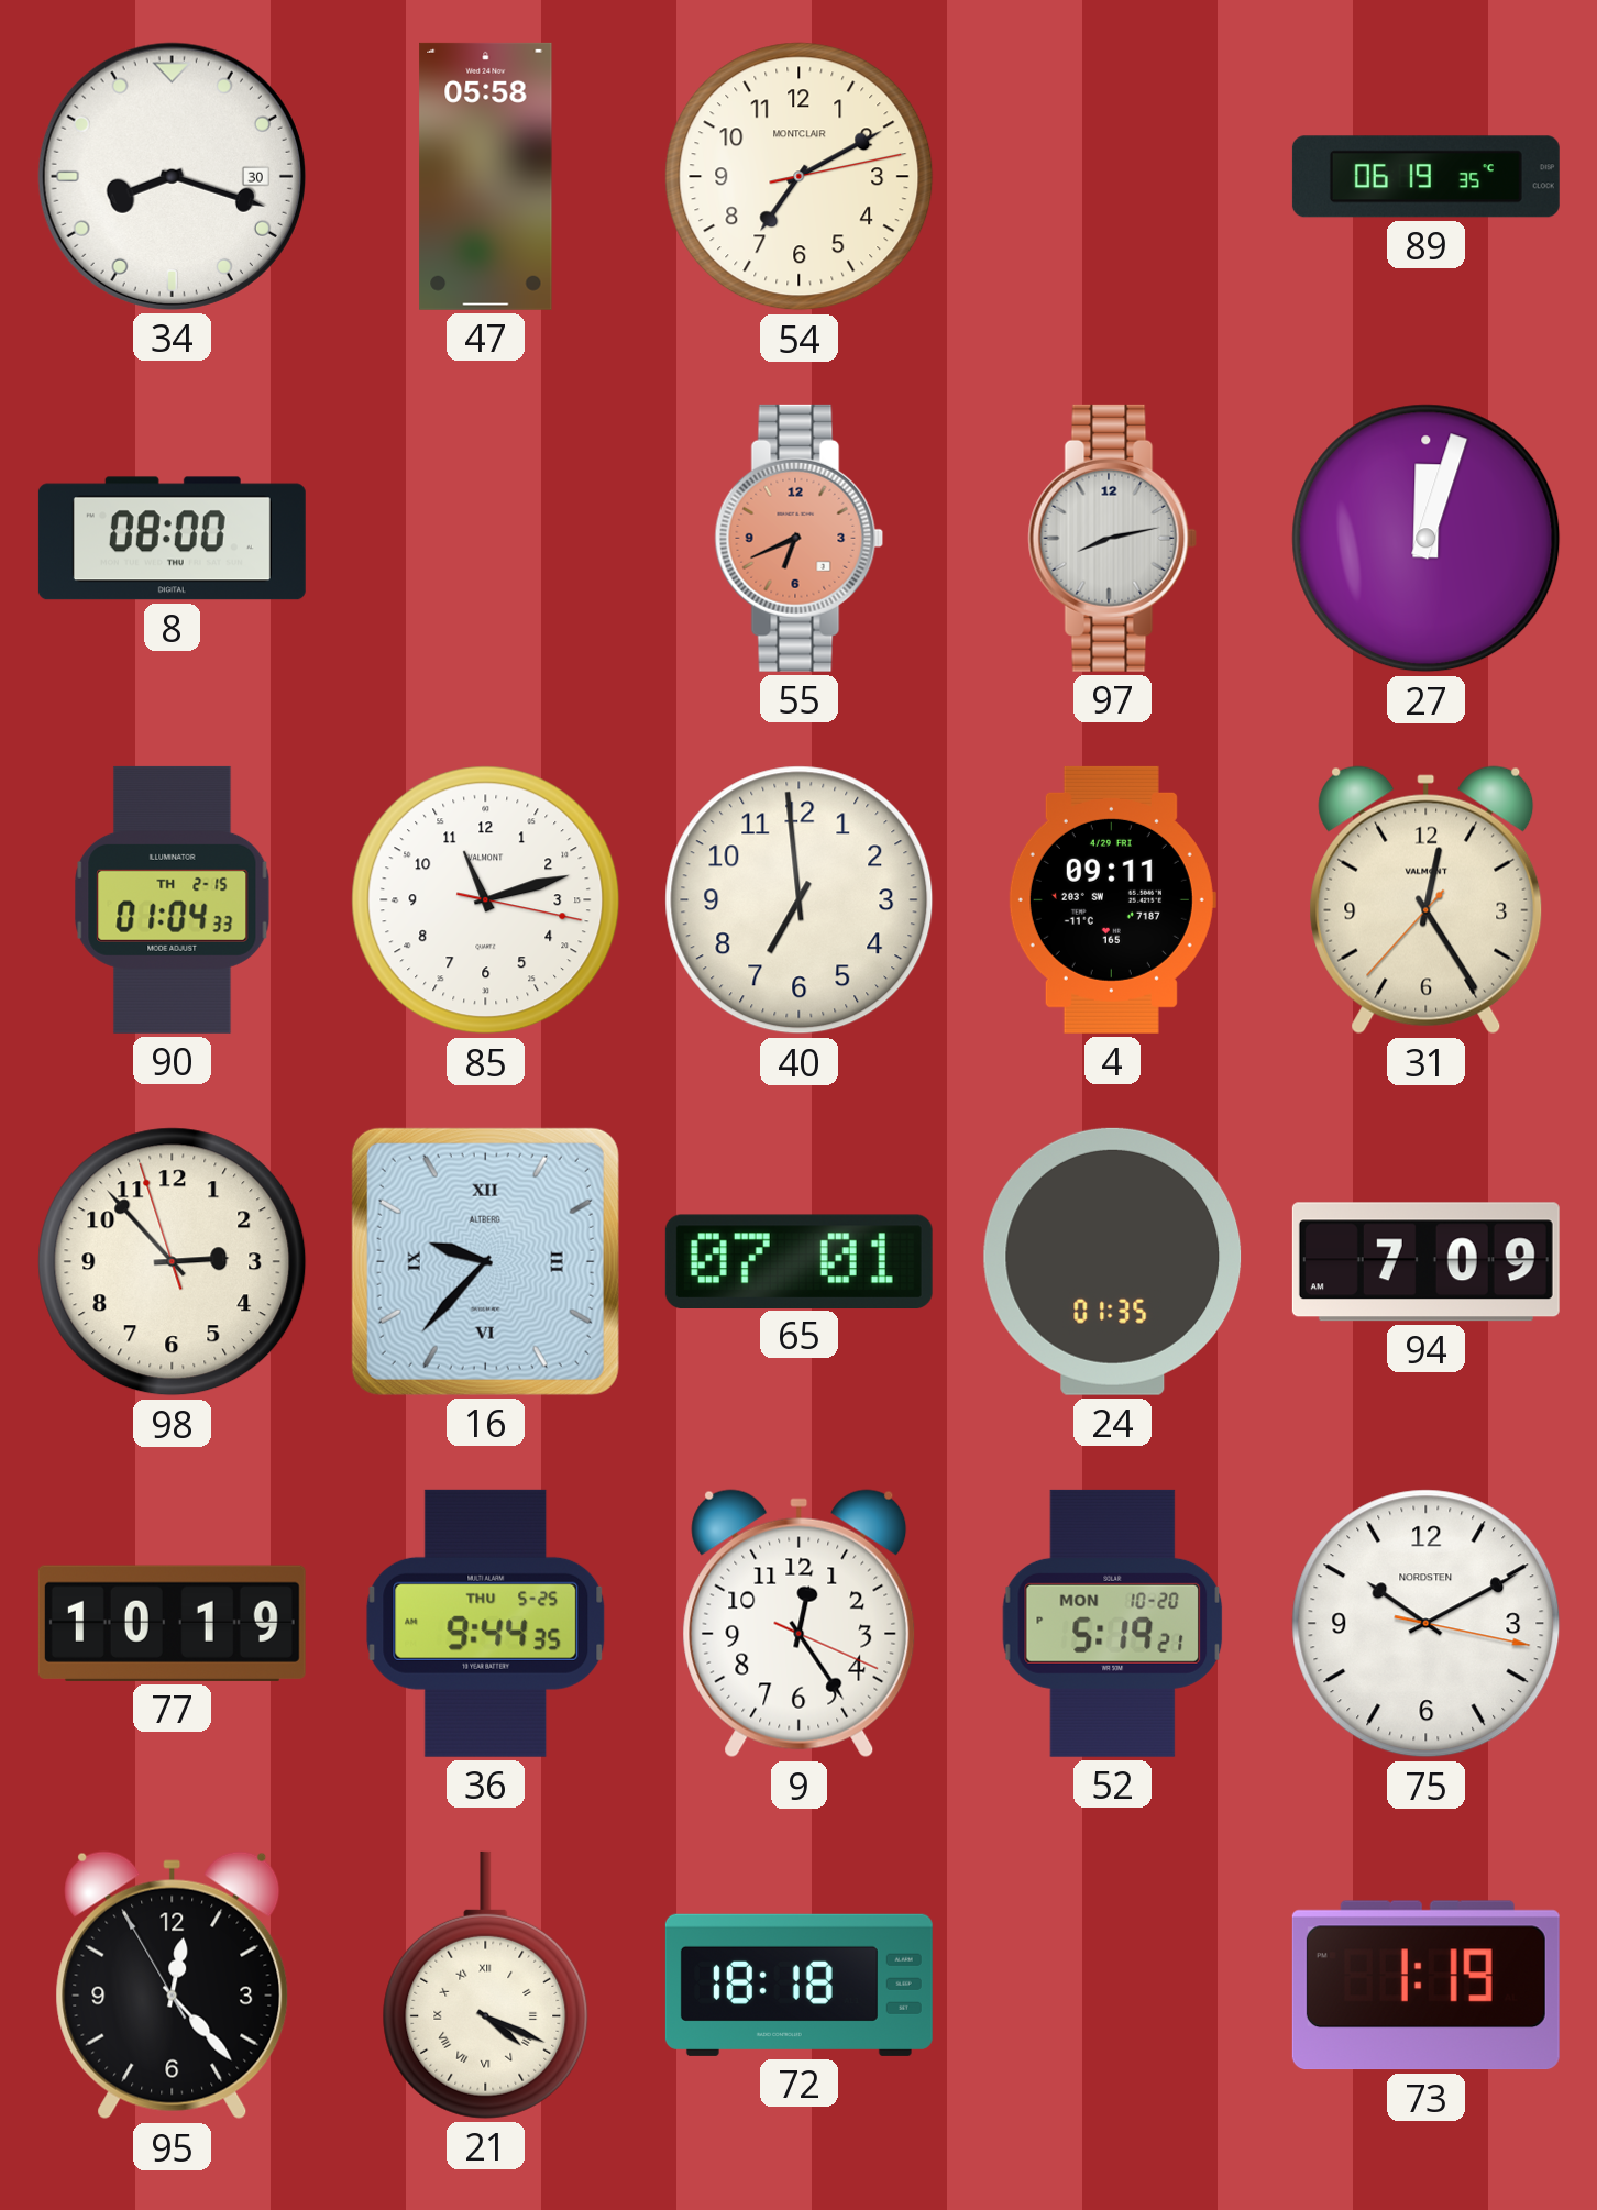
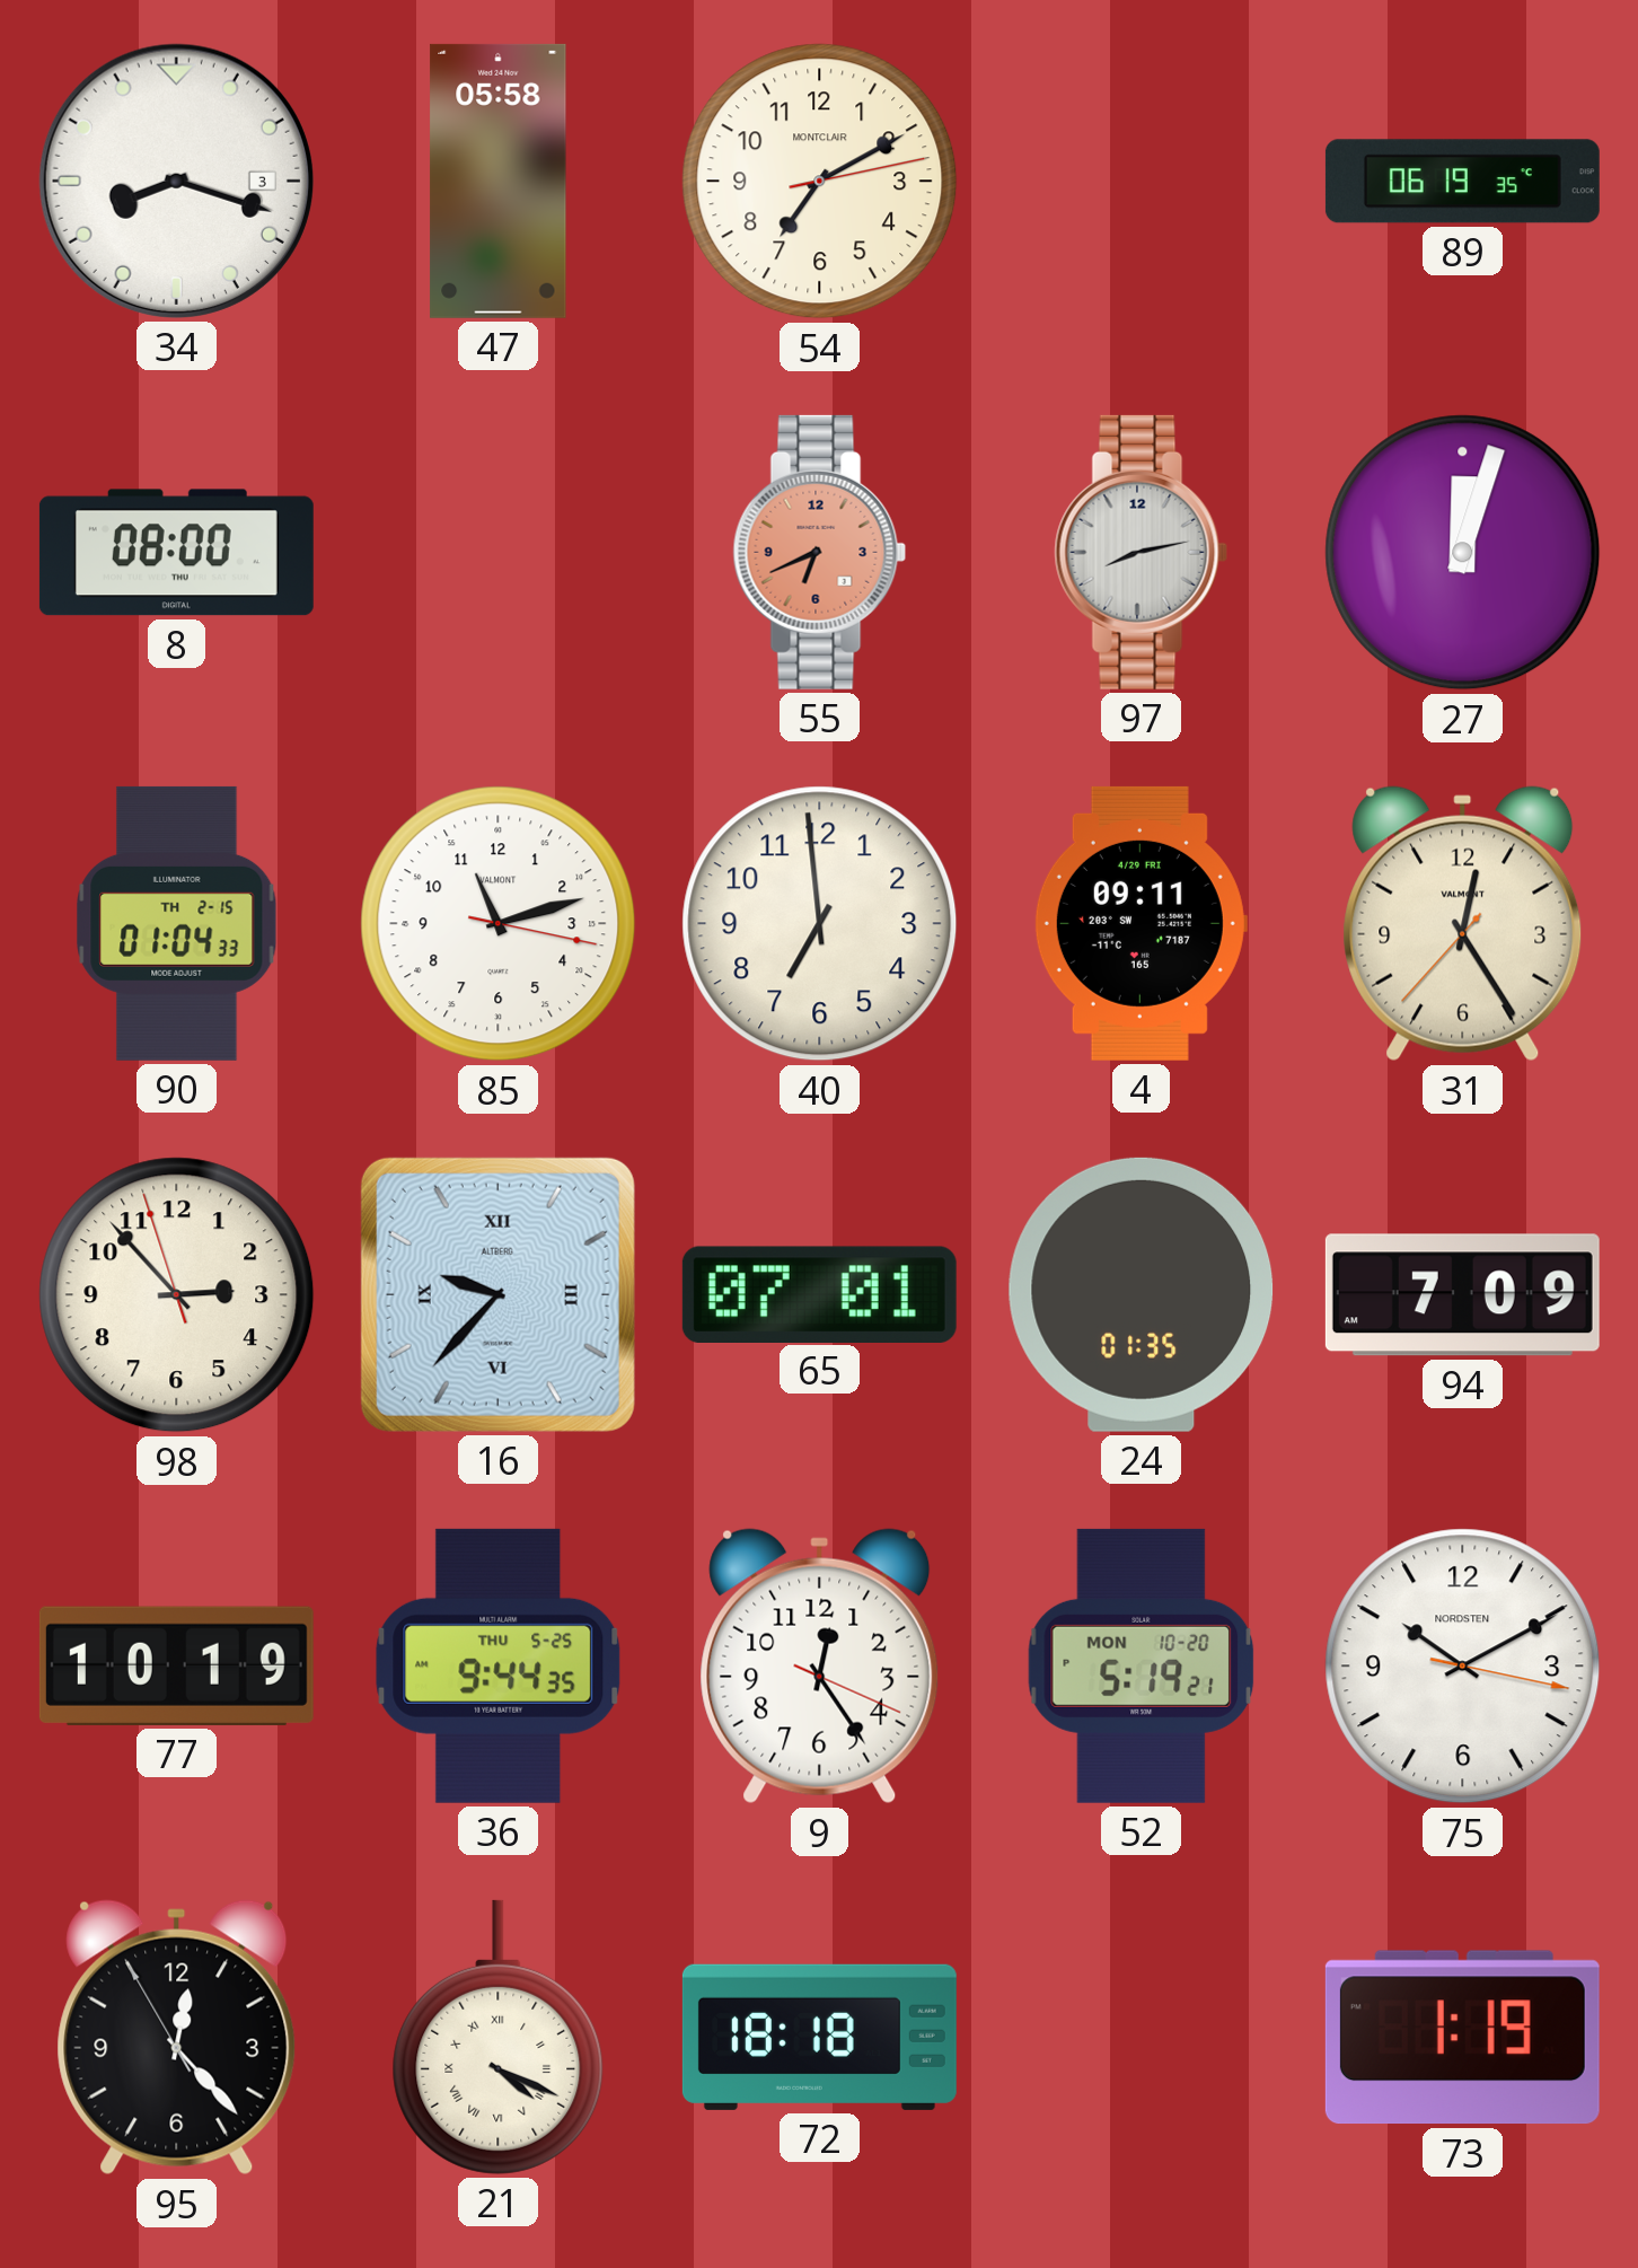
34 date: 30 -> 3 (176, 181)
